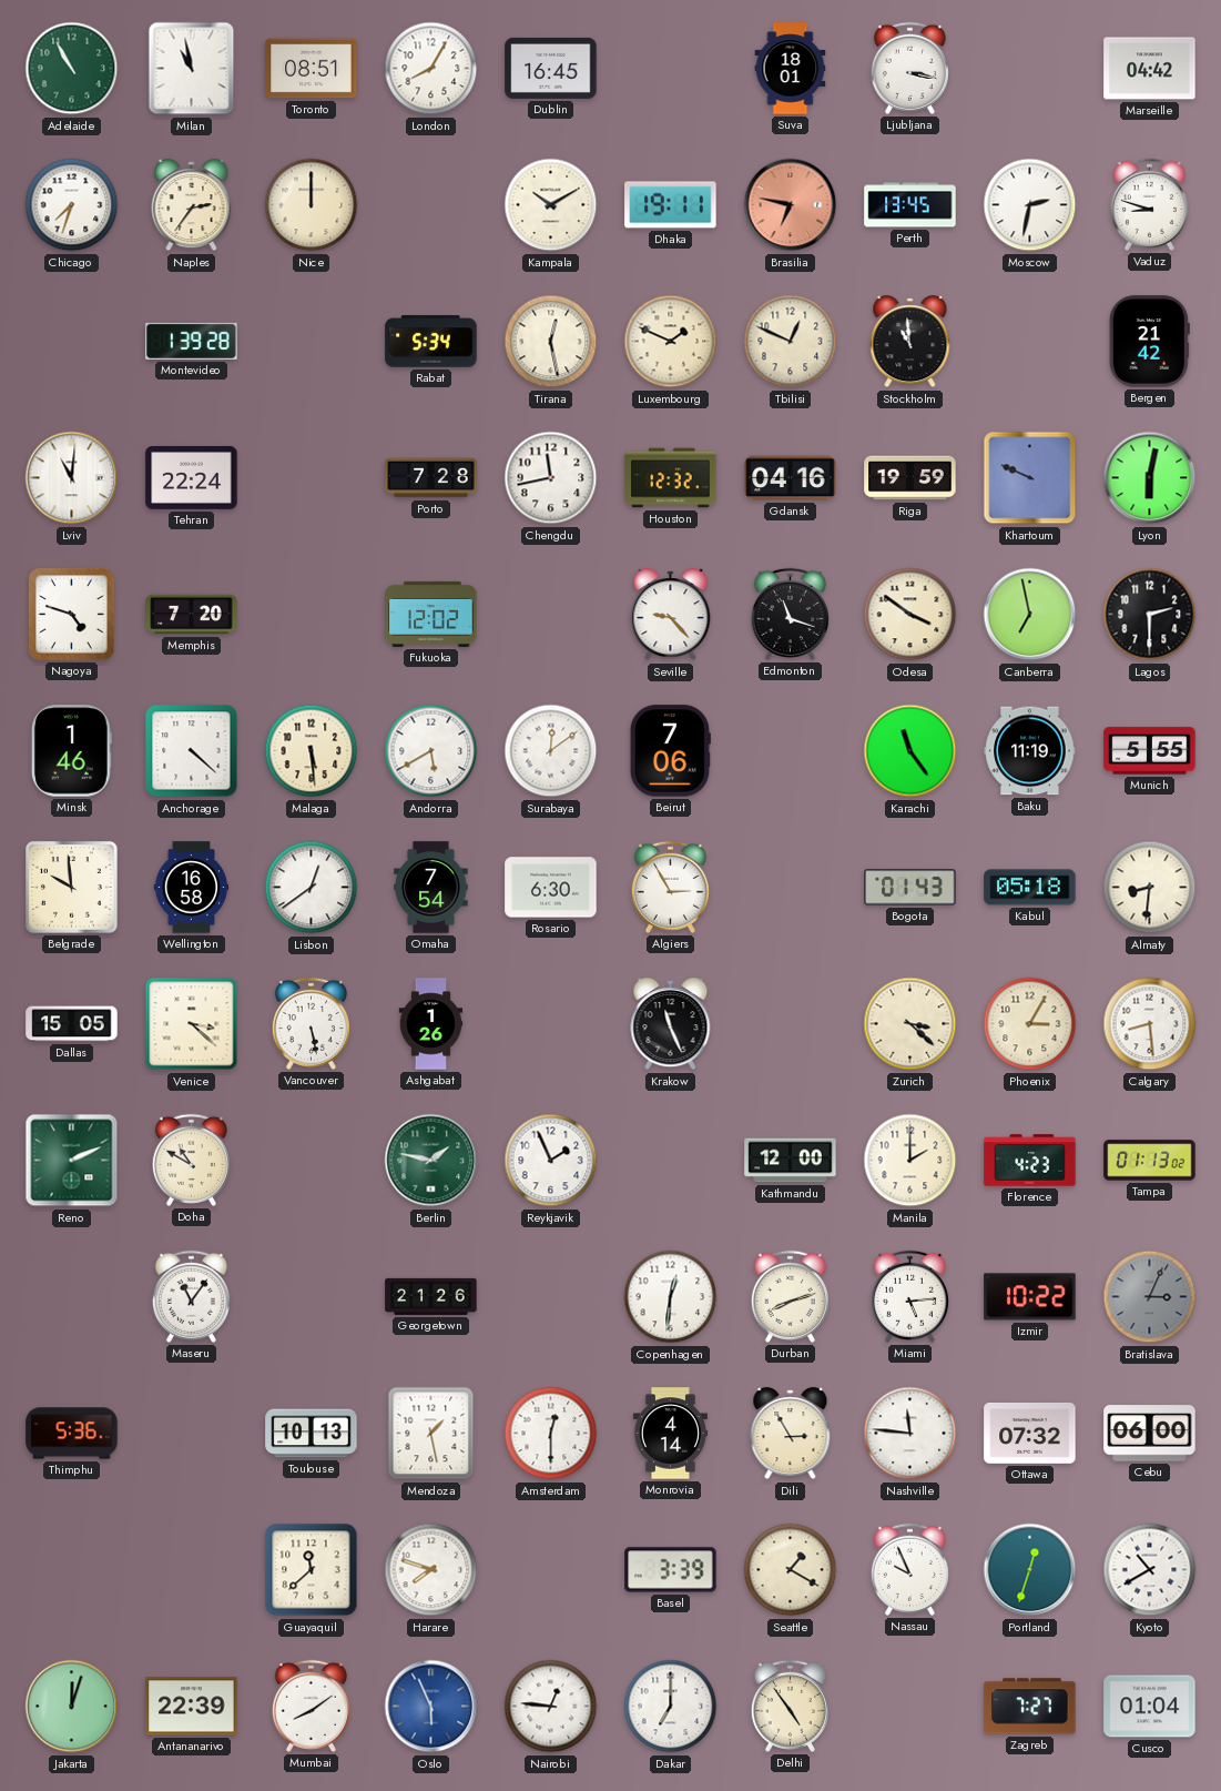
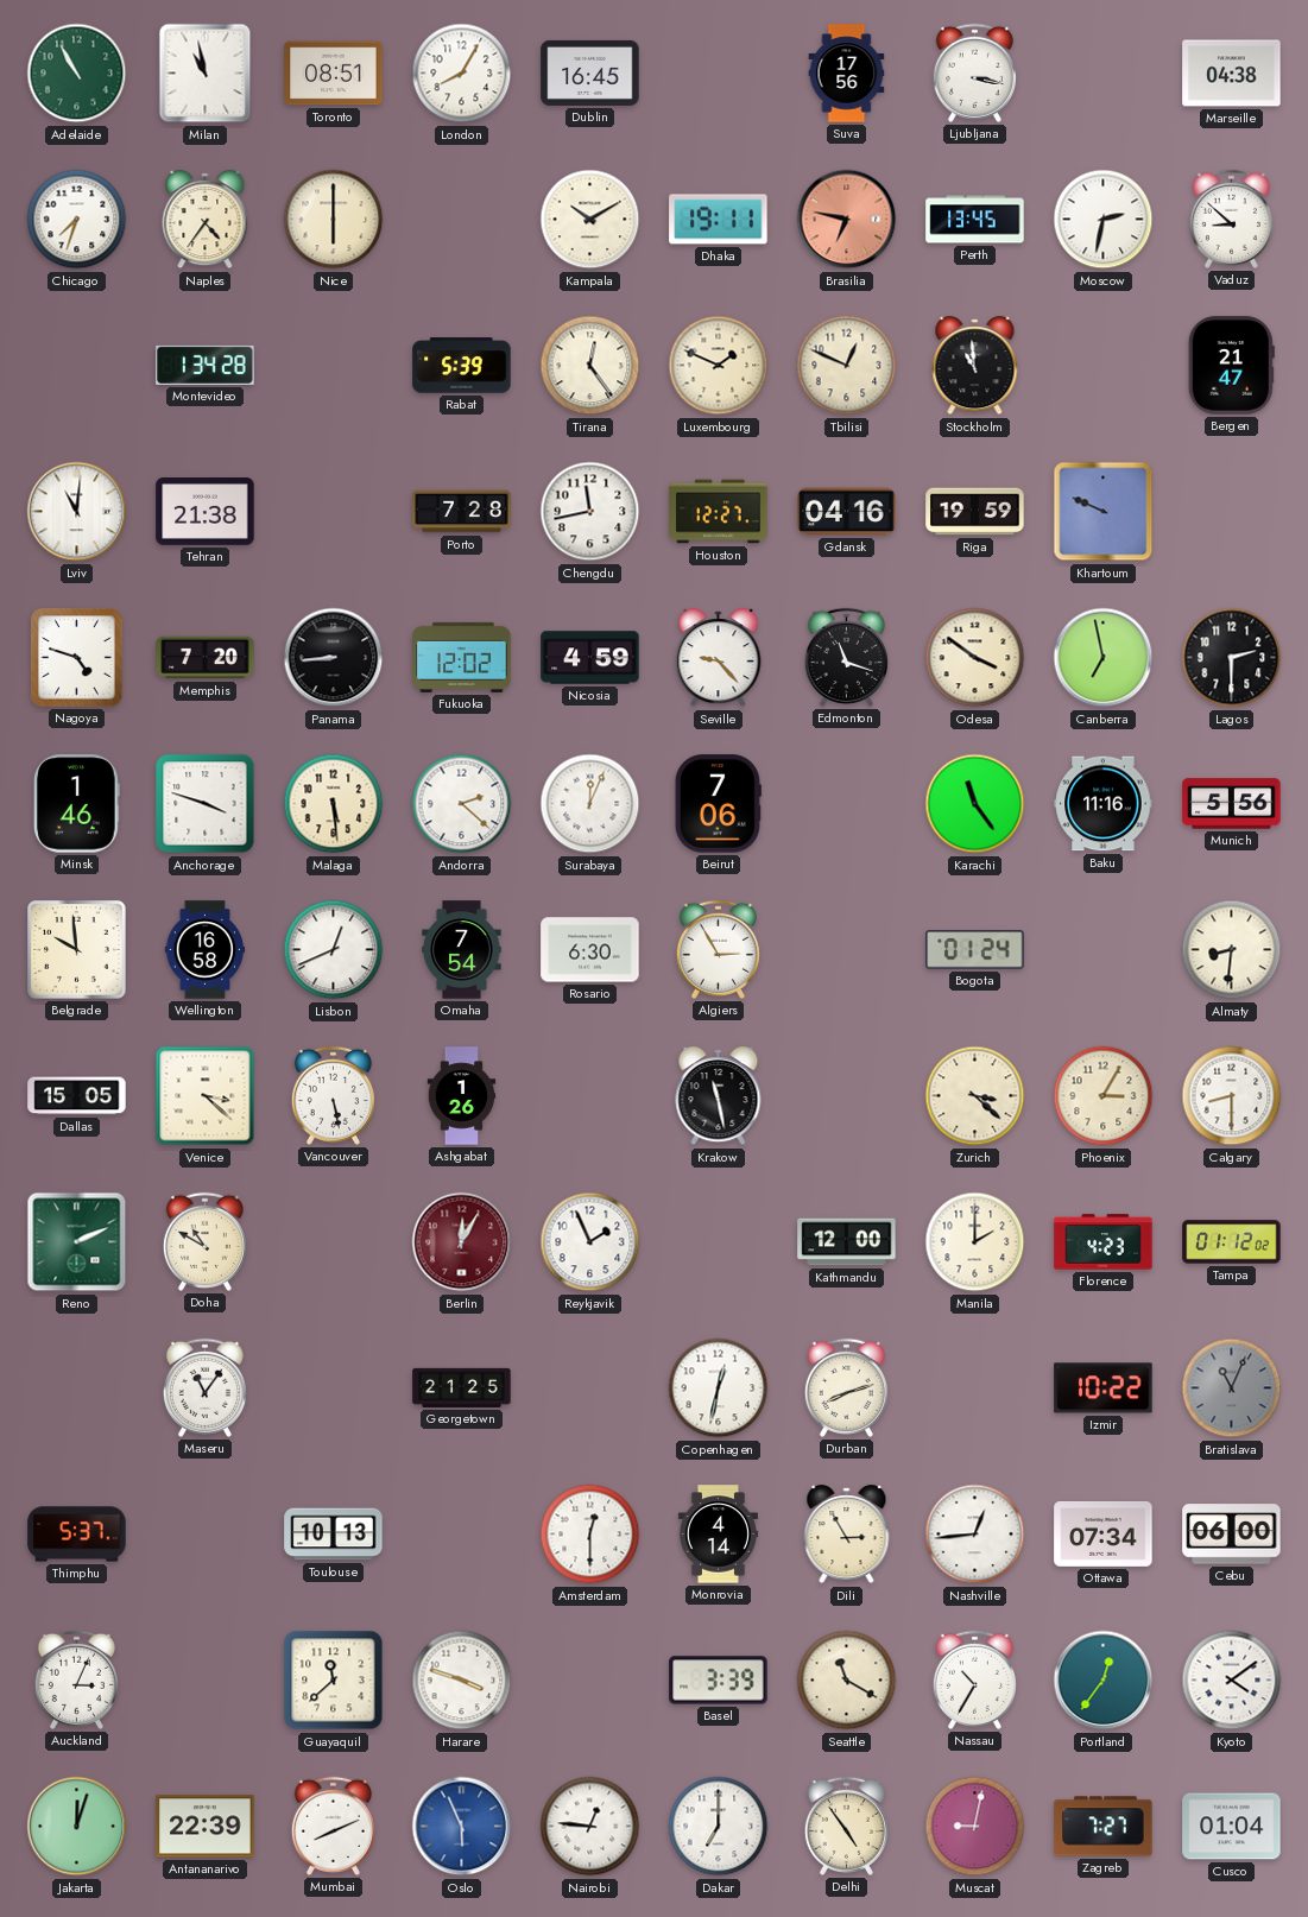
Suva: 18:01 -> 17:56 (847, 74)
Marseille: 04:42 -> 04:38 (1232, 74)
Naples: 2:36 -> 4:36 (206, 220)
Nice: 12:00 -> 6:00 (334, 220)
Vaduz: 8:48 -> 8:52 (1231, 219)
Montevideo: 1:39 -> 1:34 (206, 365)
Rabat: 5:34 -> 5:39 (462, 366)
Tirana: 12:28 -> 12:24 (590, 366)
Bergen: 21:42 -> 21:47 (1231, 366)
Tehran: 22:24 -> 21:38 (206, 512)
Houston: 12:32 -> 12:27 (719, 512)
Lyon: 6:02 -> none (1150, 478)
Panama: none -> 8:44 (334, 658)
Nicosia: none -> 4:59 (590, 658)
Anchorage: 4:22 -> 3:48 (206, 804)
Andorra: 5:40 -> 2:22 (462, 804)
Surabaya: 12:09 -> 12:04 (590, 804)
Baku: 11:19 -> 11:16 (1104, 804)
Munich: 5:55 -> 5:56 (1232, 804)
Lisbon: 12:39 -> 12:41 (334, 950)
Bogota: 01:43 -> 01:24 (975, 950)
Kabul: 05:18 -> none (1030, 888)
Krakow: 11:26 -> 11:28 (719, 1096)
Calgary: 8:29 -> 8:30 (1232, 1096)
Berlin: 1:47 -> 12:05 (462, 1242)
Berlin dial: green -> burgundy (462, 1242)
Tampa: 01:13 -> 01:12 (1232, 1242)
Georgetown: 21:26 -> 21:25 (462, 1387)
Copenhagen: 12:31 -> 12:32 (719, 1388)
Miami: 5:14 -> none (909, 1296)
Bratislava: 3:04 -> 11:04 (1232, 1388)
Thimphu: 5:36 -> 5:37 (77, 1535)
Mendoza: 1:28 -> none (431, 1434)
Nashville: 11:46 -> 12:44 (975, 1535)
Ottawa: 07:32 -> 07:34 (1104, 1535)
Auckland: none -> 3:04 (76, 1679)
Harare: 7:48 -> 3:48 (462, 1681)
Seattle: 1:20 -> 11:20 (847, 1681)
Nassau: 9:56 -> 10:35 (974, 1679)
Portland: 12:33 -> 12:36 (1104, 1681)
Kyoto: 10:40 -> 4:09 (1232, 1681)
Mumbai: 8:09 -> 8:11 (333, 1826)
Muscat: none -> 9:02 (975, 1827)
